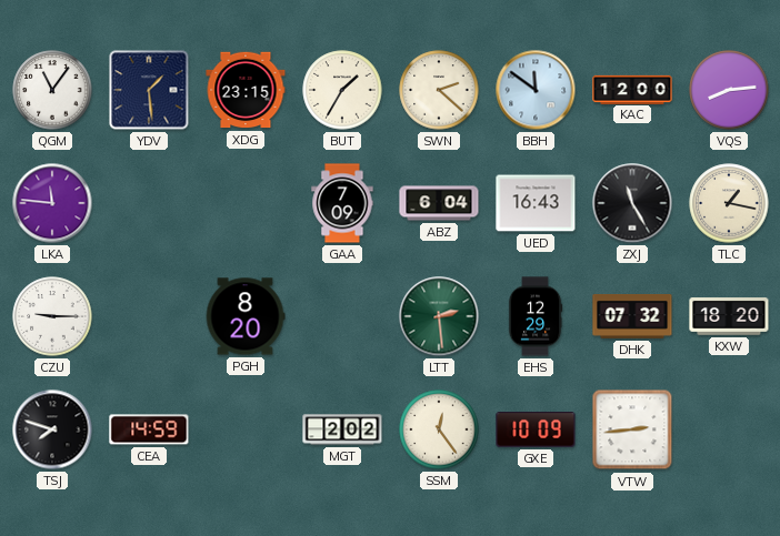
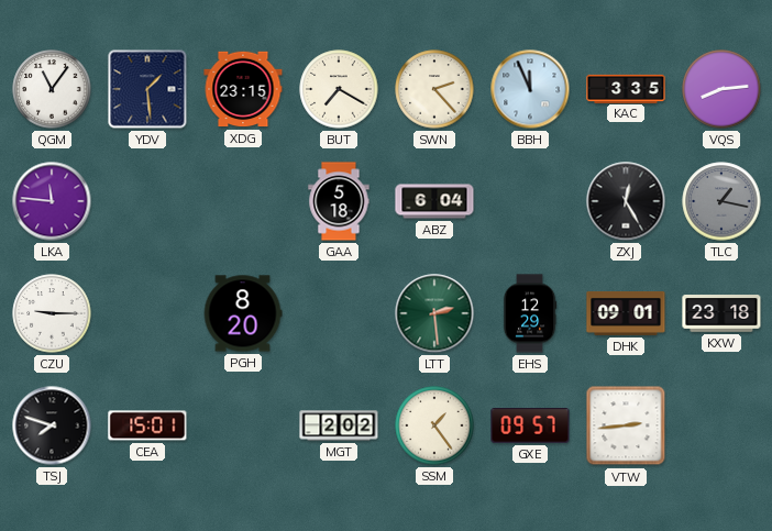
BUT: 1:35 -> 7:20 (339, 89)
SWN: 2:22 -> 2:23 (434, 89)
BBH: 11:51 -> 11:56 (530, 89)
KAC: 12:00 -> 3:35 (626, 88)
GAA: 7:09 -> 5:18 (339, 201)
UED: 16:43 -> none (536, 203)
ZXJ: 11:25 -> 12:25 (626, 201)
TLC dial: cream -> grey (721, 201)
DHK: 07:32 -> 09:01 (626, 313)
KXW: 18:20 -> 23:18 (721, 314)
CEA: 14:59 -> 15:01 (147, 425)
SSM: 12:24 -> 1:24 (434, 425)
GXE: 10:09 -> 09:57 (530, 427)
